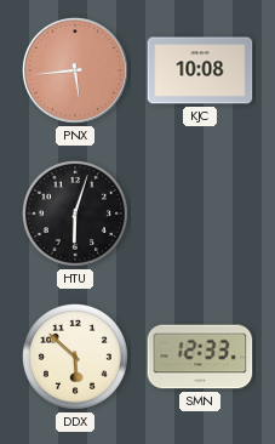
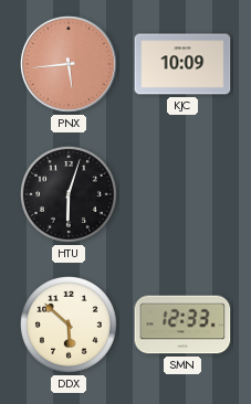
KJC: 10:08 -> 10:09 (182, 64)
